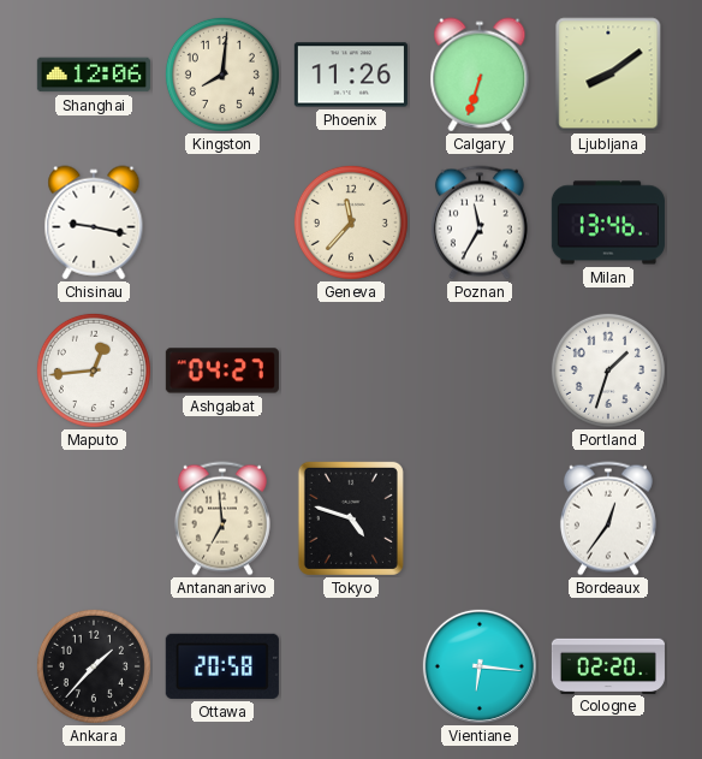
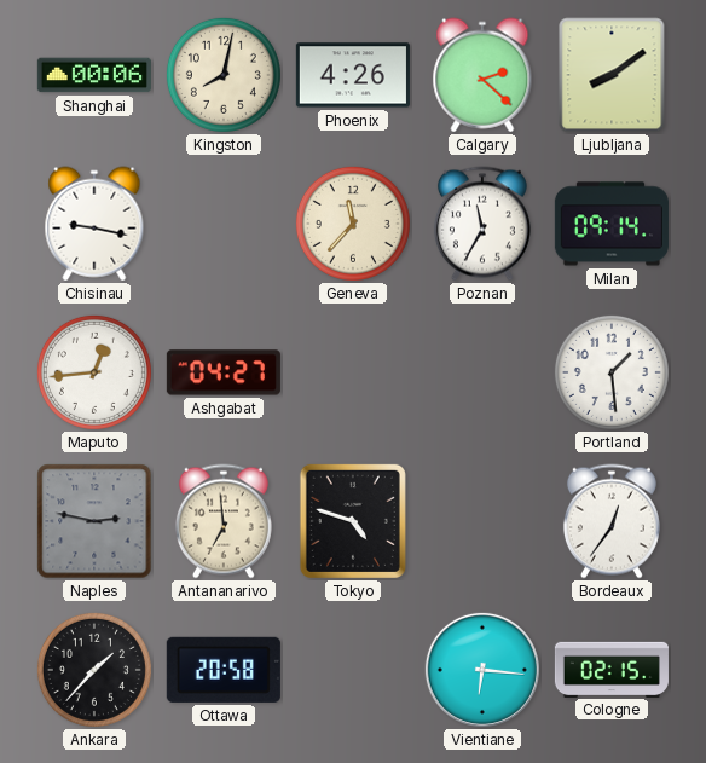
Shanghai: 12:06 -> 00:06 (94, 75)
Kingston: 8:01 -> 8:02 (224, 75)
Phoenix: 11:26 -> 4:26 (353, 75)
Calgary: 6:33 -> 2:22 (482, 75)
Milan: 13:46 -> 09:14 (612, 224)
Portland: 1:33 -> 1:29 (612, 372)
Naples: none -> 2:47 (94, 521)
Cologne: 02:20 -> 02:15 (612, 669)
